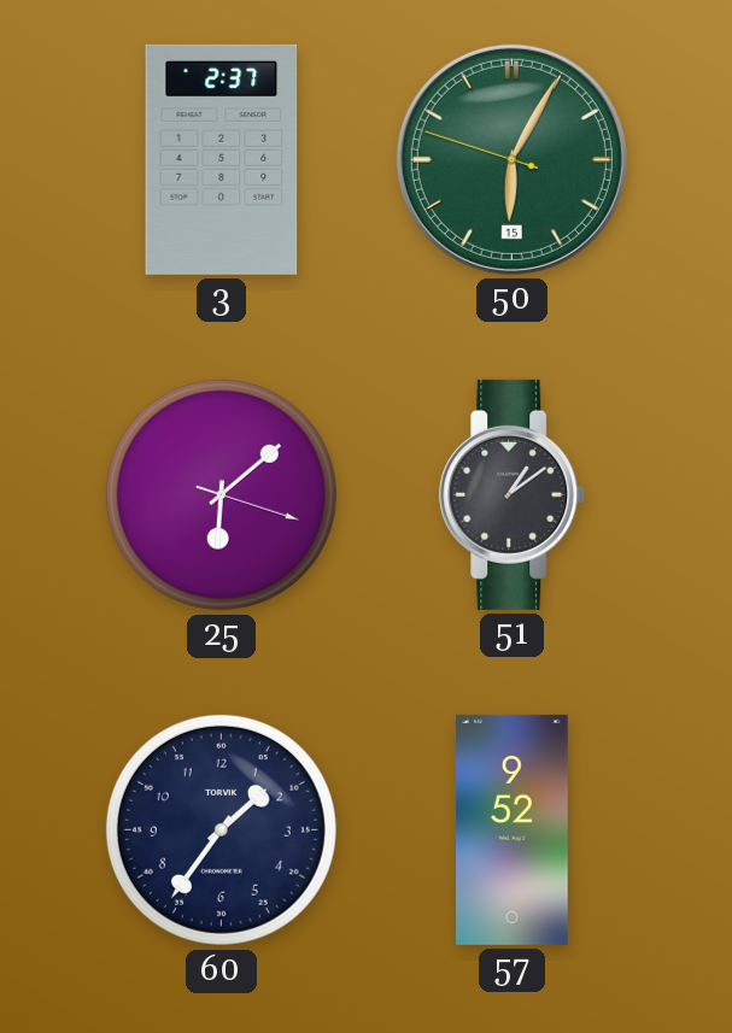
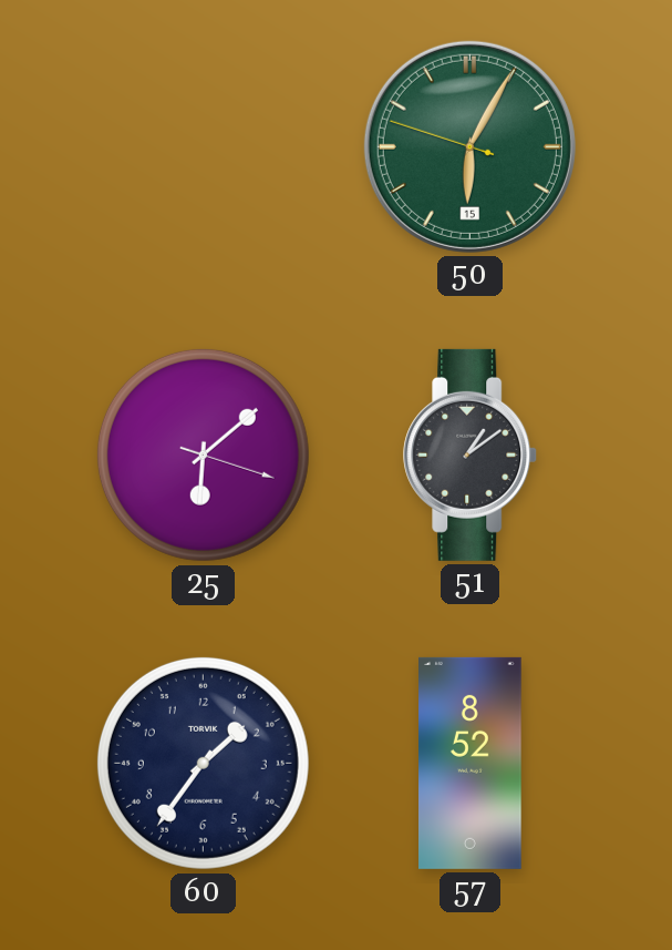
3: 2:37 -> none (222, 159)
57: 9:52 -> 8:52 (471, 763)
